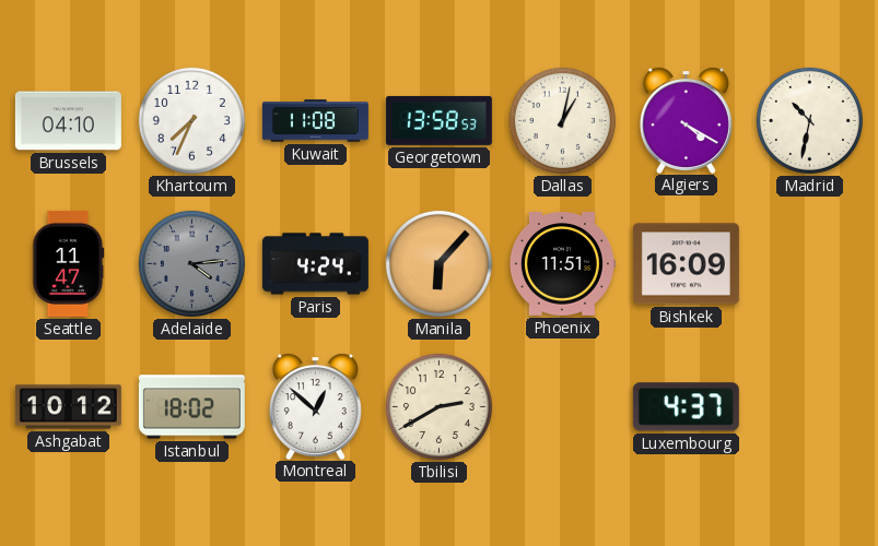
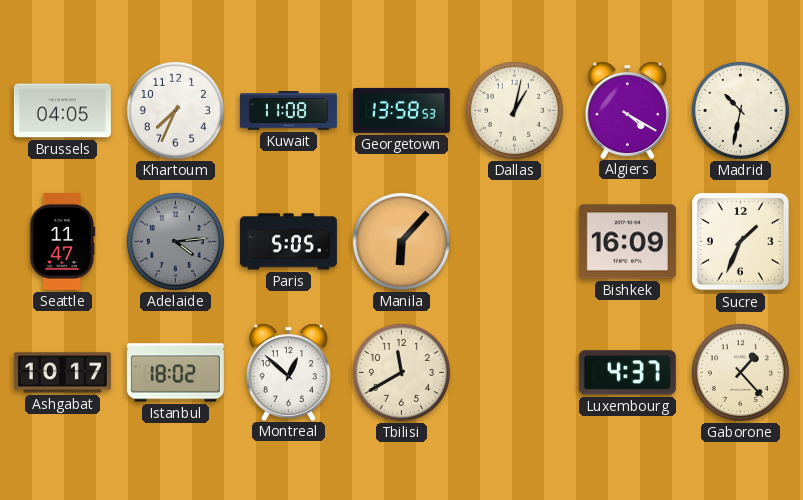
Brussels: 04:10 -> 04:05 (62, 111)
Paris: 4:24 -> 5:05 (288, 242)
Phoenix: 11:51 -> none (562, 264)
Sucre: none -> 1:34 (741, 242)
Ashgabat: 10:12 -> 10:17 (62, 373)
Tbilisi: 2:40 -> 11:40 (401, 372)
Gaborone: none -> 1:23 (740, 372)
